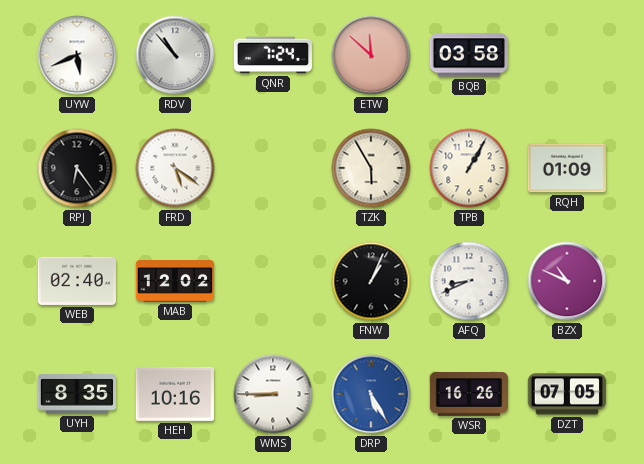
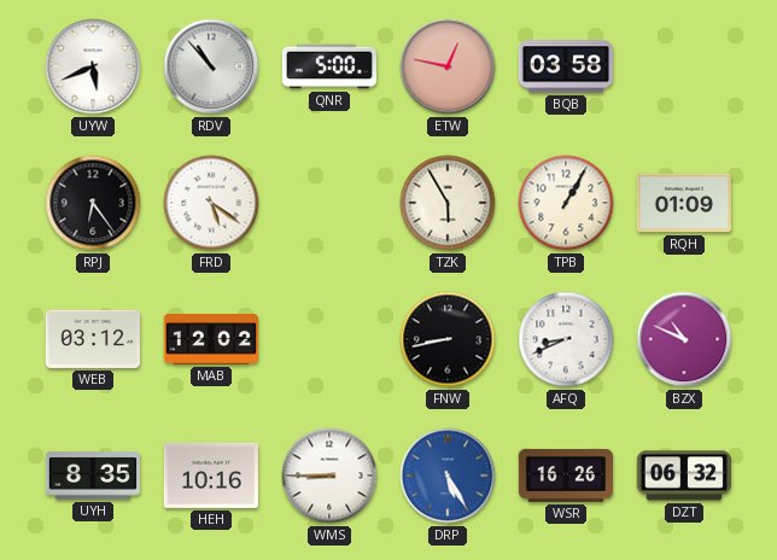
QNR: 7:24 -> 5:00 (328, 66)
ETW: 11:52 -> 12:47 (448, 66)
WEB: 02:40 -> 03:12 (93, 339)
FNW: 1:04 -> 8:43 (448, 339)
DZT: 07:05 -> 06:32 (684, 476)
